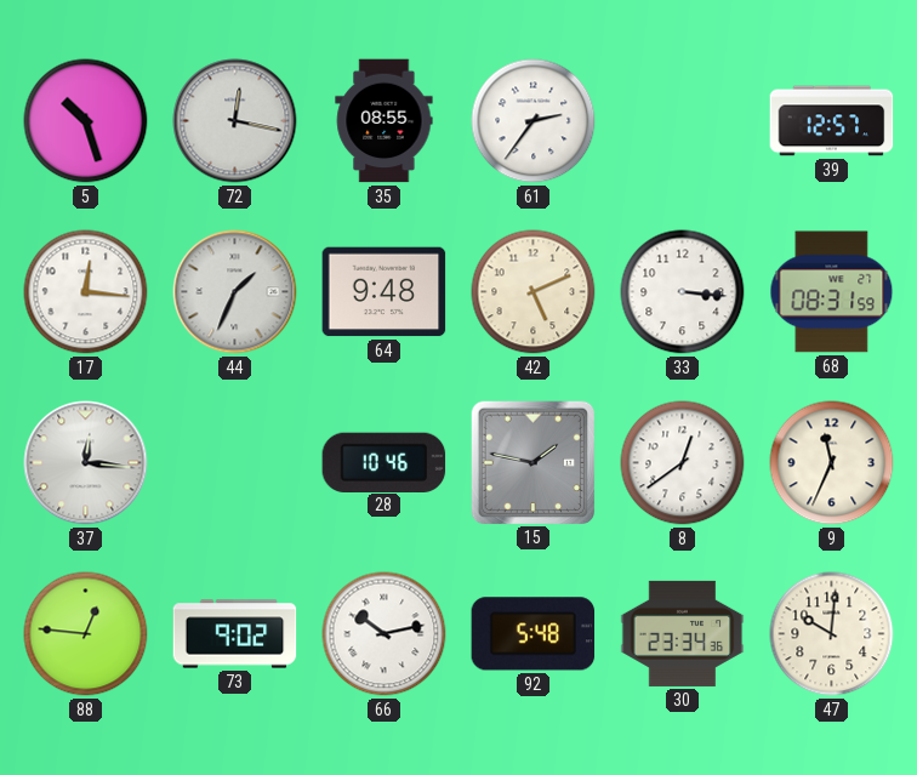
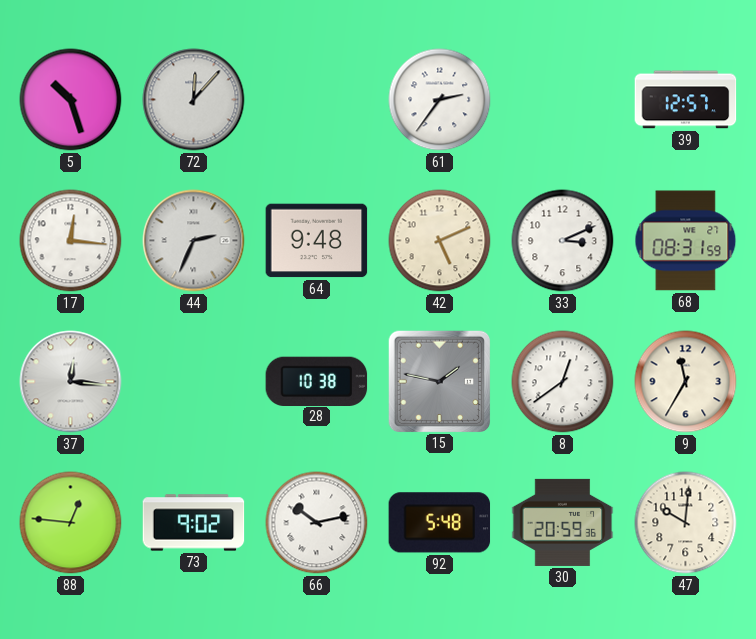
72: 12:17 -> 12:07 (194, 100)
35: 08:55 -> none (385, 121)
44: 1:34 -> 2:34 (194, 241)
33: 3:16 -> 3:11 (563, 241)
28: 10:46 -> 10:38 (317, 381)
9: 11:34 -> 11:35 (686, 382)
30: 23:34 -> 20:59 (563, 522)
